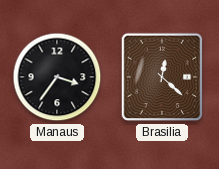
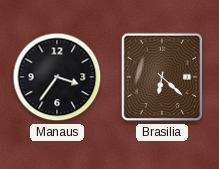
Brasilia: 12:22 -> 6:22 (162, 77)
